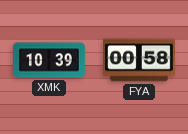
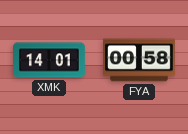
XMK: 10:39 -> 14:01 (50, 60)
